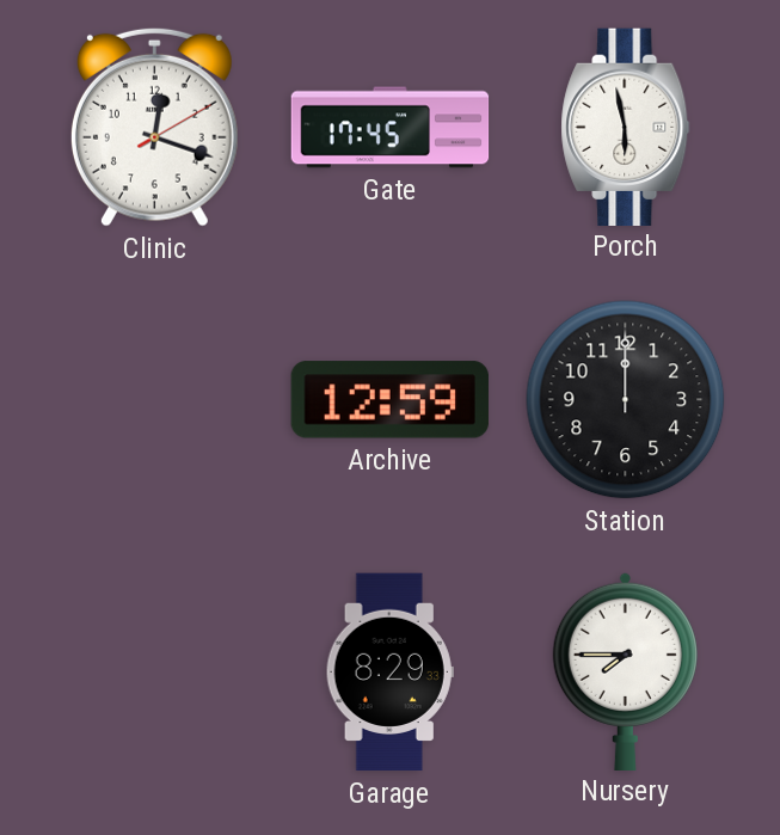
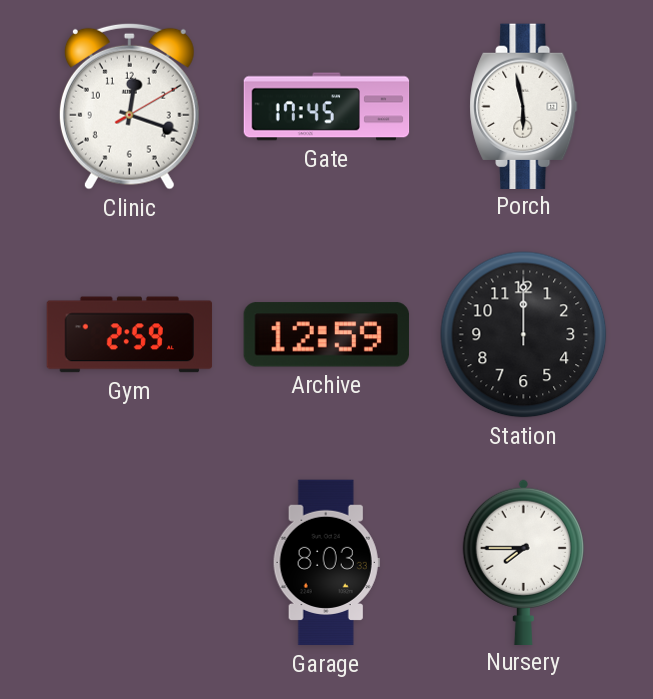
Gym: none -> 2:59 (130, 335)
Garage: 8:29 -> 8:03 (326, 563)
